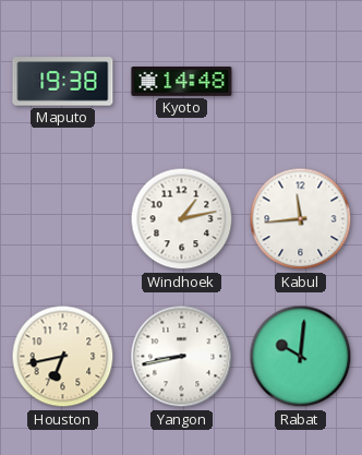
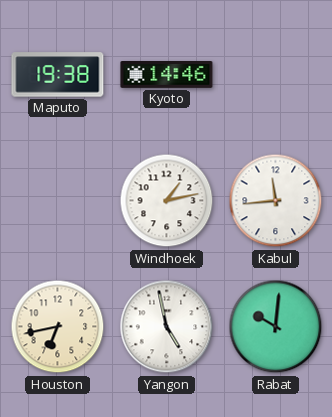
Kyoto: 14:48 -> 14:46 (167, 75)
Yangon: 8:43 -> 4:58 (167, 327)
